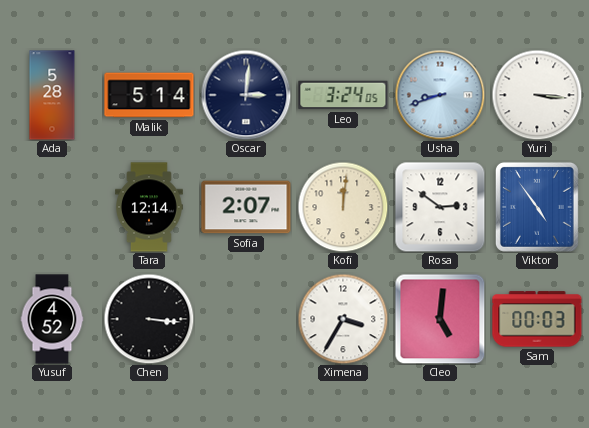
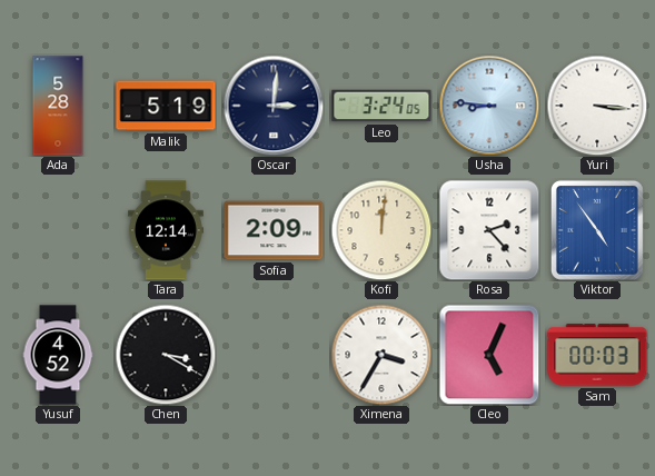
Malik: 5:14 -> 5:19 (166, 106)
Usha: 8:42 -> 8:46 (489, 106)
Sofia: 2:07 -> 2:09 (274, 230)
Rosa: 2:51 -> 2:23 (489, 230)
Chen: 3:16 -> 3:20 (166, 355)
Cleo: 5:01 -> 5:04 (489, 355)
